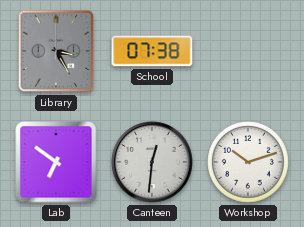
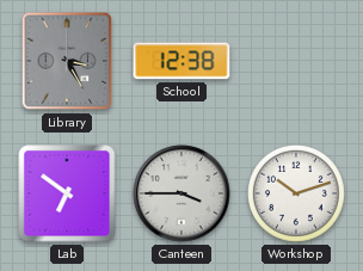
School: 07:38 -> 12:38 (181, 61)
Canteen: 12:31 -> 3:45 (181, 193)
